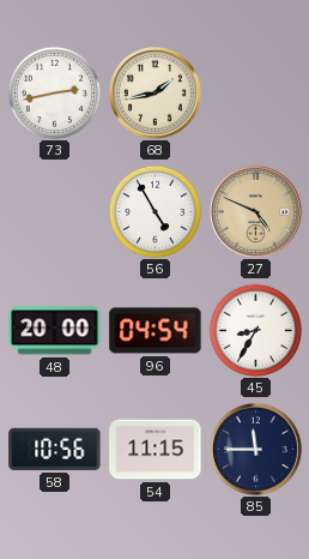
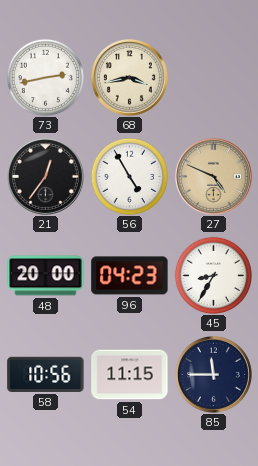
68: 1:43 -> 3:43 (129, 77)
21: none -> 12:36 (45, 176)
96: 04:54 -> 04:23 (130, 276)
